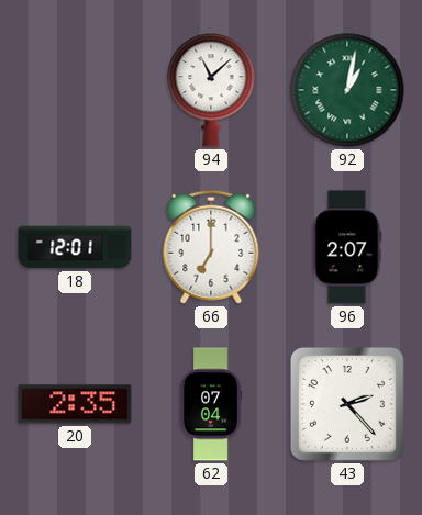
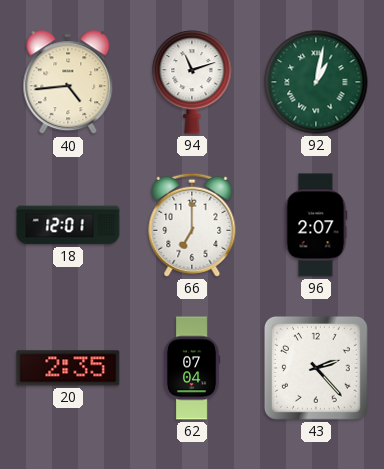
40: none -> 4:44 (68, 83)
94: 11:08 -> 11:12 (192, 82)
